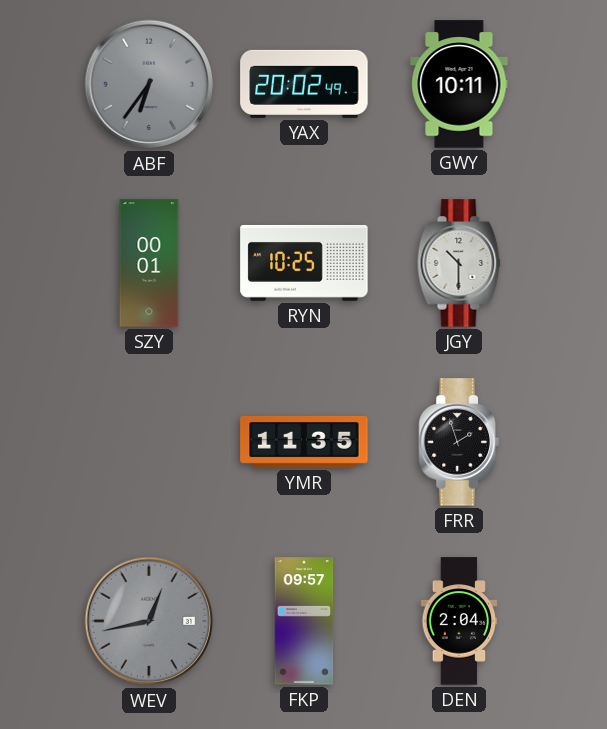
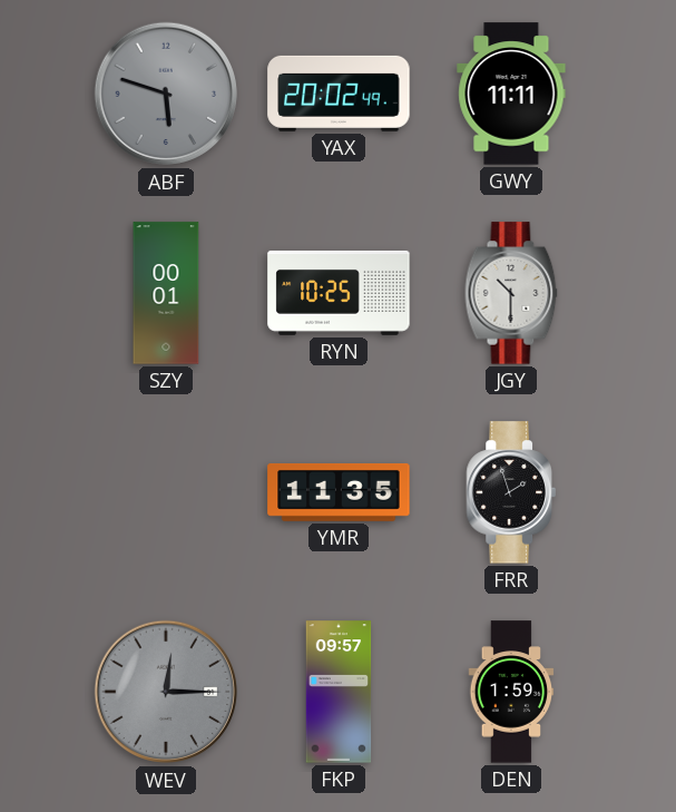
ABF: 6:36 -> 5:48 (166, 94)
GWY: 10:11 -> 11:11 (511, 94)
WEV: 12:43 -> 12:15 (166, 692)
DEN: 2:04 -> 1:59 (511, 692)
